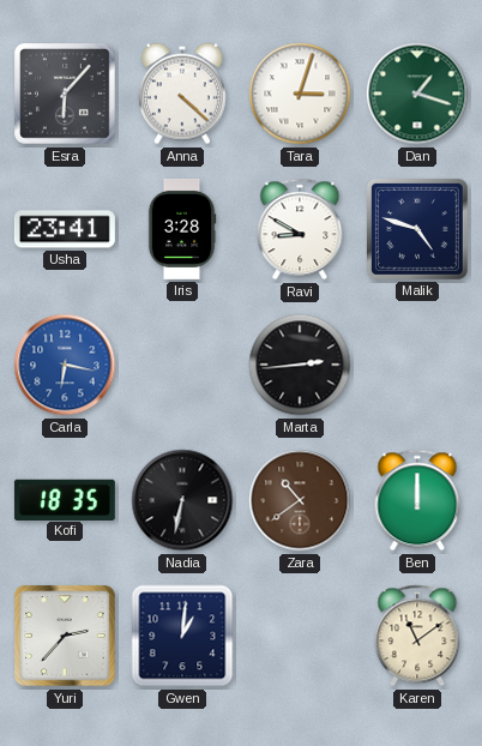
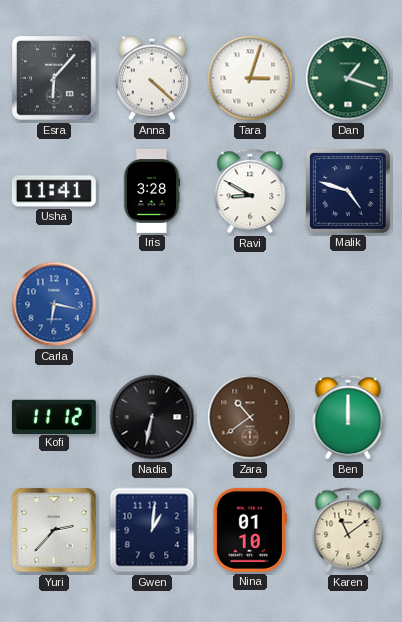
Usha: 23:41 -> 11:41 (54, 191)
Marta: 2:44 -> none (300, 365)
Kofi: 18:35 -> 11:12 (54, 416)
Nina: none -> 01:10 (250, 530)
